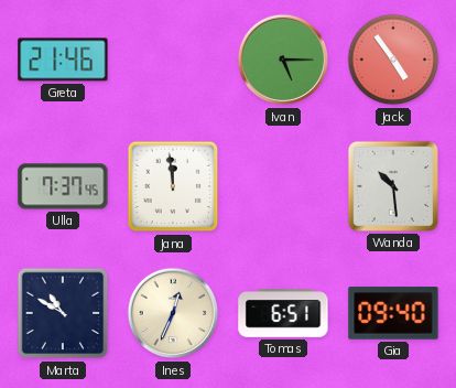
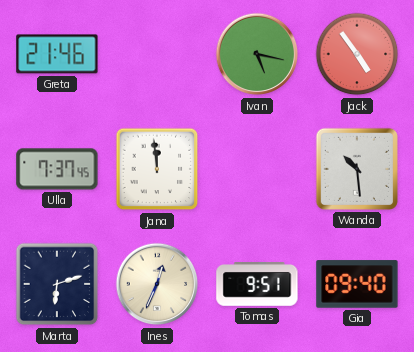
Ivan: 5:15 -> 5:17 (257, 54)
Marta: 10:50 -> 6:12 (57, 284)
Tomas: 6:51 -> 9:51 (257, 284)
